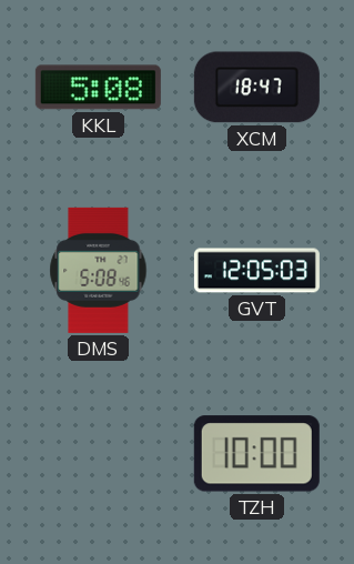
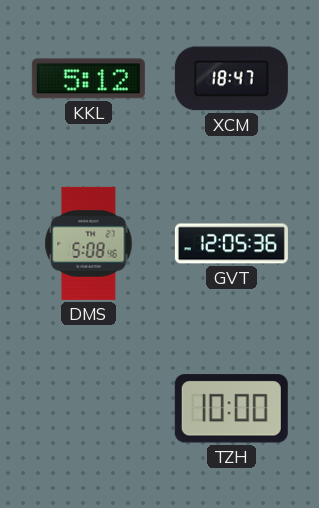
KKL: 5:08 -> 5:12 (88, 79)
GVT: 12:05:03 -> 12:05:36 (231, 244)
